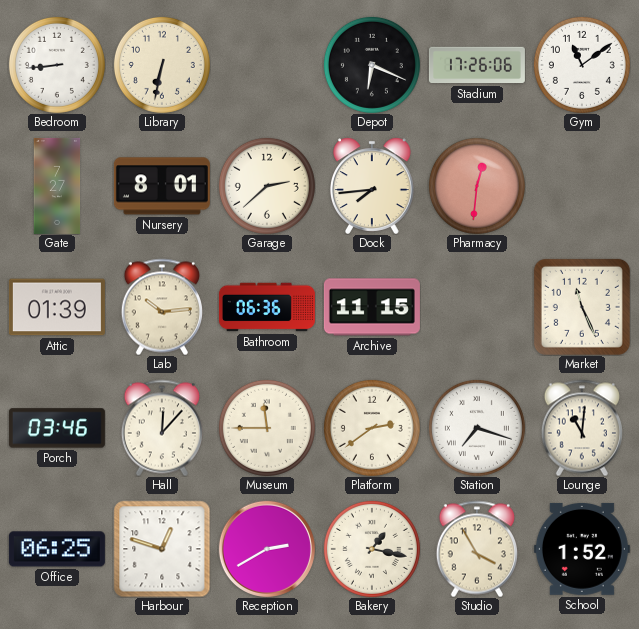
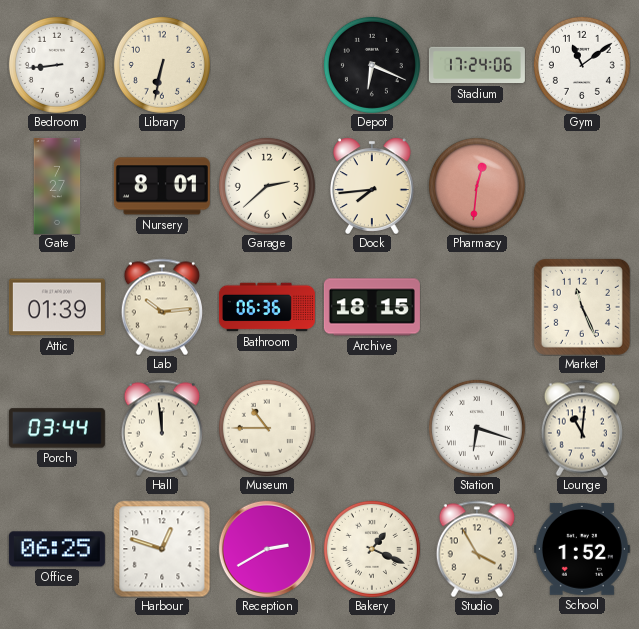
Stadium: 17:26 -> 17:24 (477, 65)
Archive: 11:15 -> 18:15 (372, 307)
Porch: 03:46 -> 03:44 (57, 428)
Hall: 12:07 -> 11:59 (162, 428)
Museum: 11:45 -> 10:45 (267, 428)
Platform: 2:39 -> none (372, 428)
Station: 7:18 -> 6:18 (477, 428)
Bakery: 1:17 -> 1:19 (372, 549)
